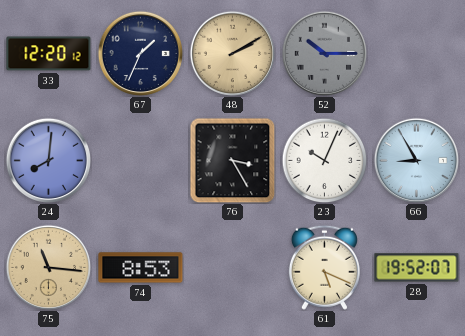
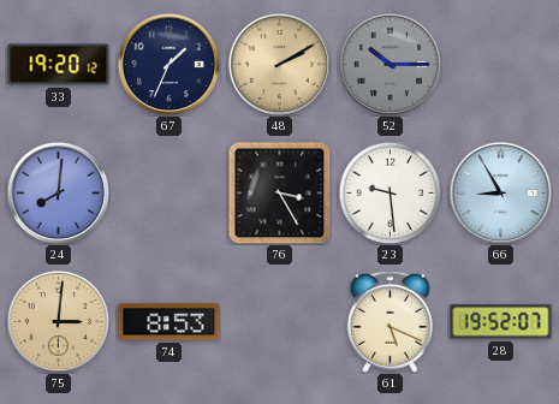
33: 12:20 -> 19:20 (59, 65)
23: 10:04 -> 9:29 (389, 192)
75: 11:16 -> 3:01 (58, 321)
